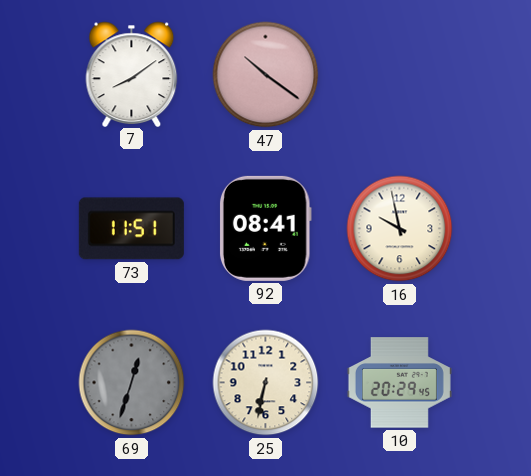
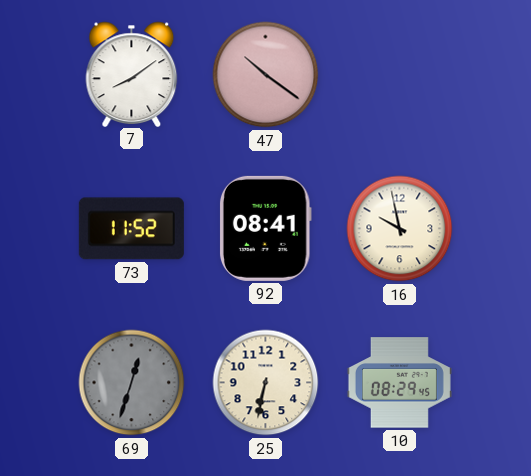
73: 11:51 -> 11:52 (131, 229)
10: 20:29 -> 08:29 (399, 383)
